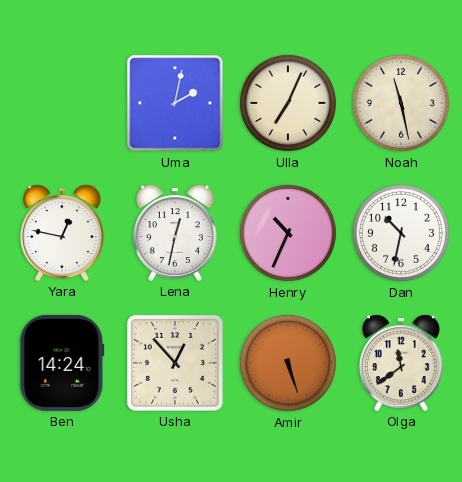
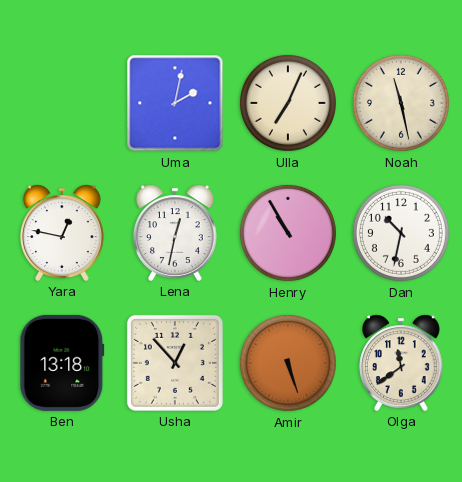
Henry: 10:34 -> 10:55 (288, 233)
Ben: 14:24 -> 13:18 (62, 363)
